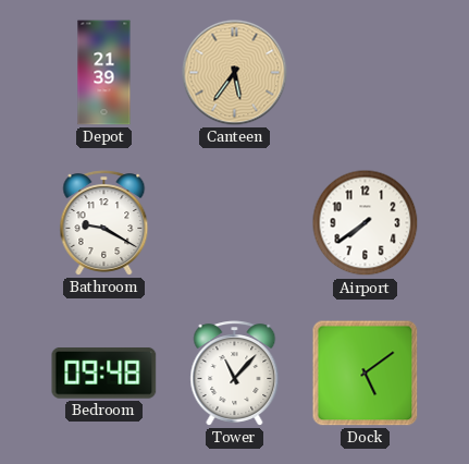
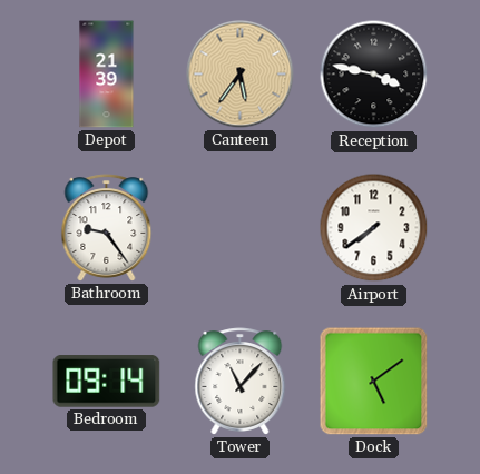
Reception: none -> 3:47 (374, 75)
Bathroom: 9:20 -> 9:24 (107, 228)
Bedroom: 09:48 -> 09:14 (107, 382)
